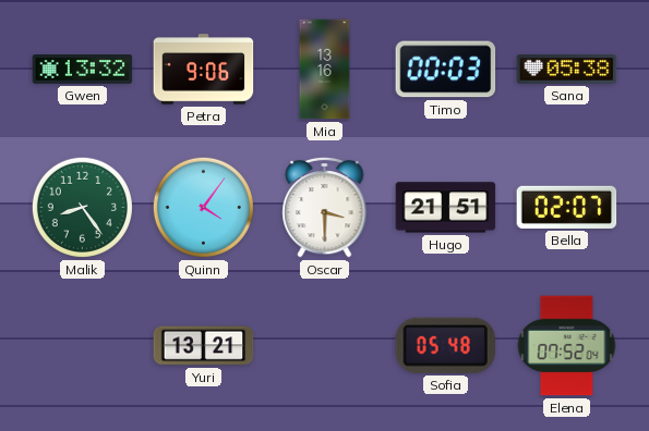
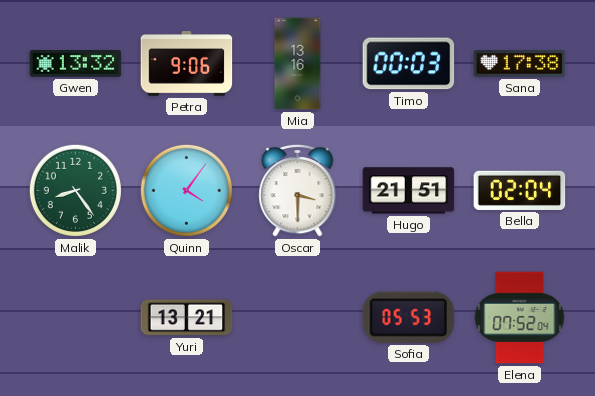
Sana: 05:38 -> 17:38 (520, 64)
Bella: 02:07 -> 02:04 (520, 190)
Sofia: 05:48 -> 05:53 (408, 317)
